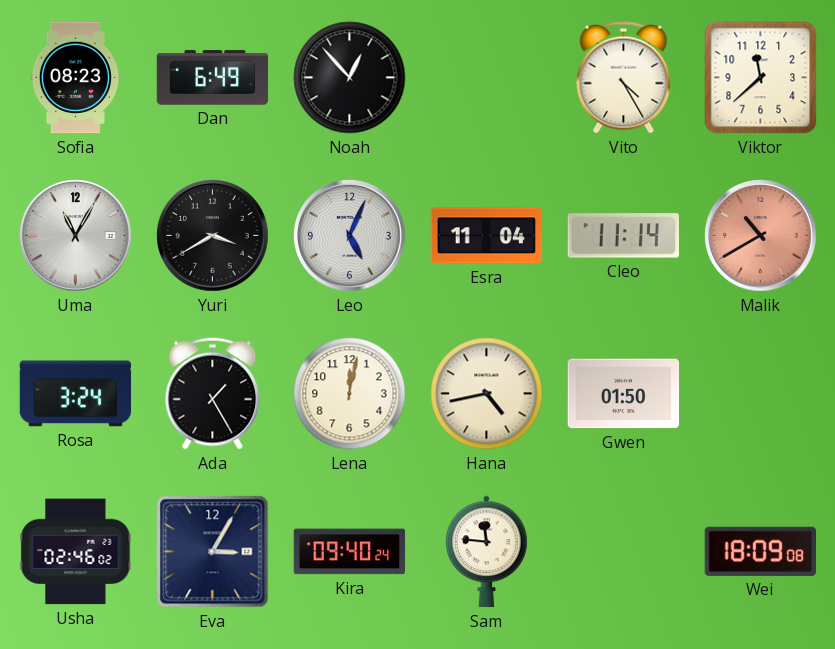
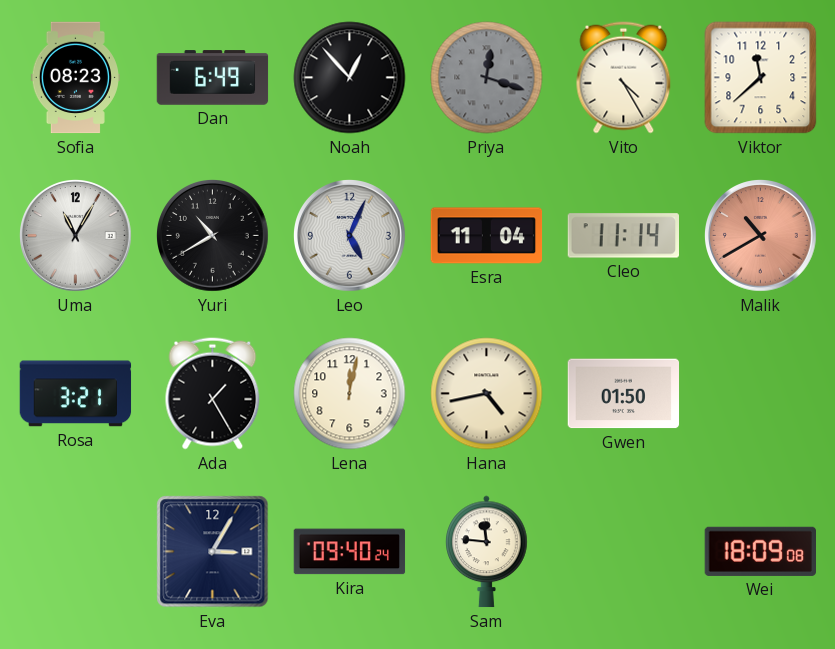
Priya: none -> 12:18 (487, 78)
Yuri: 3:40 -> 10:40 (213, 236)
Rosa: 3:24 -> 3:21 (76, 394)
Usha: 02:46 -> none (76, 552)
